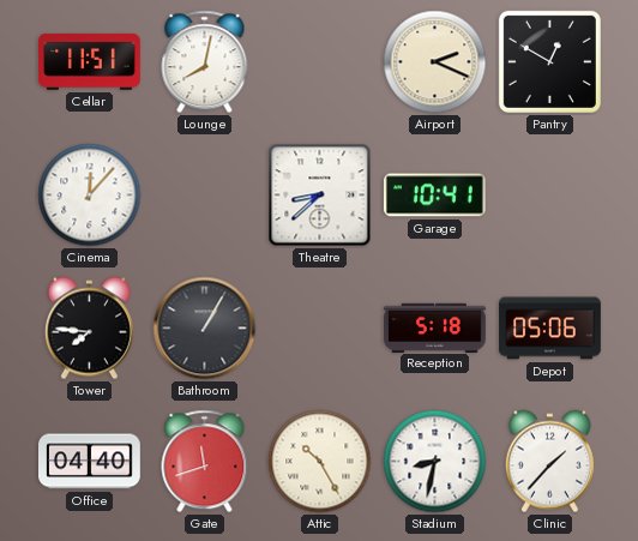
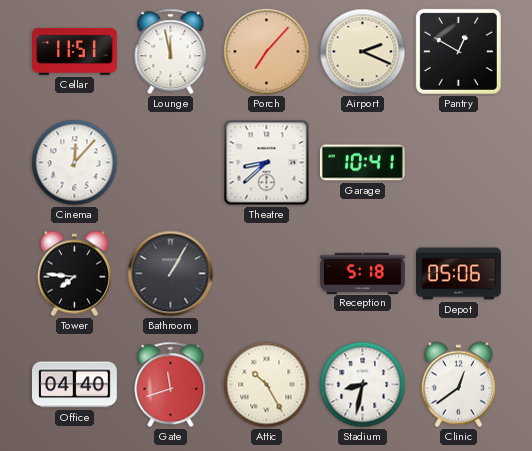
Lounge: 8:02 -> 11:58 (171, 52)
Porch: none -> 7:07 (267, 52)
Clinic: 1:37 -> 12:39 (458, 385)
